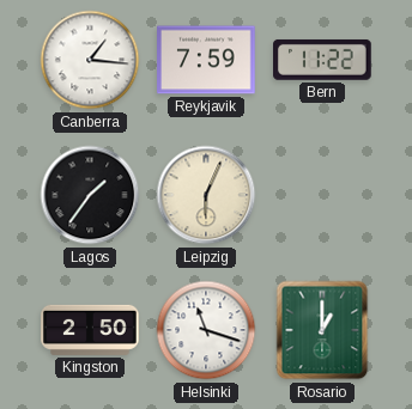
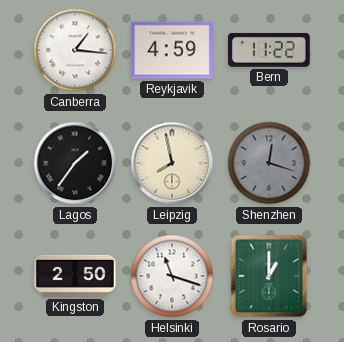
Reykjavik: 7:59 -> 4:59 (172, 50)
Leipzig: 6:04 -> 7:58 (172, 163)
Shenzhen: none -> 12:18 (269, 163)
